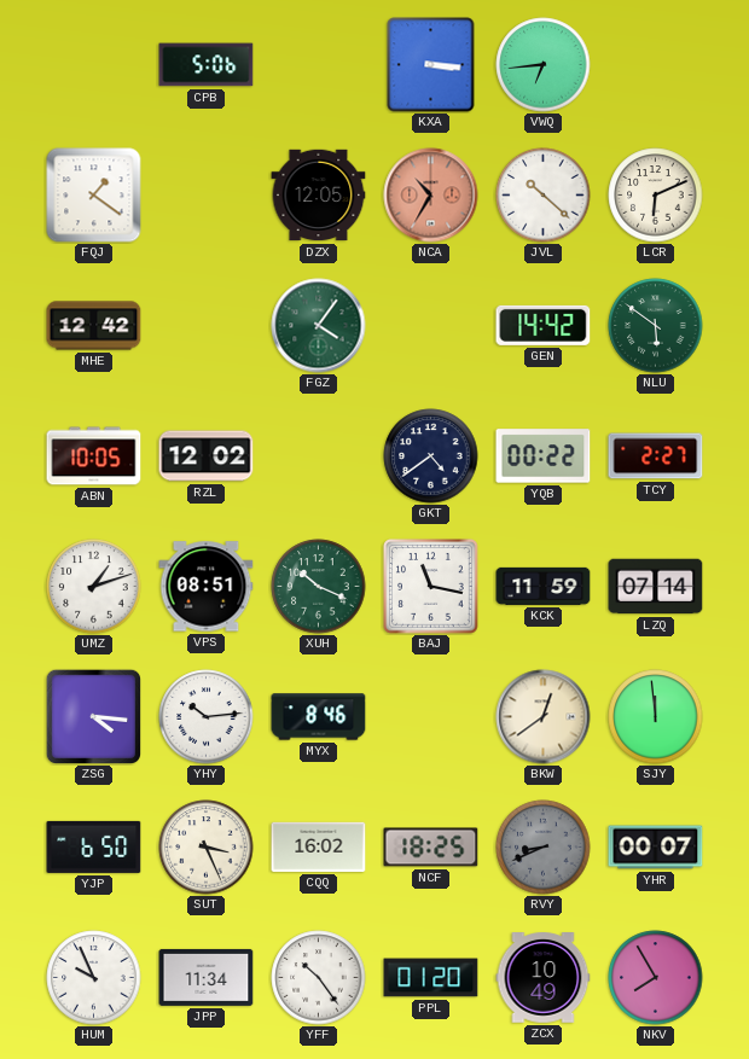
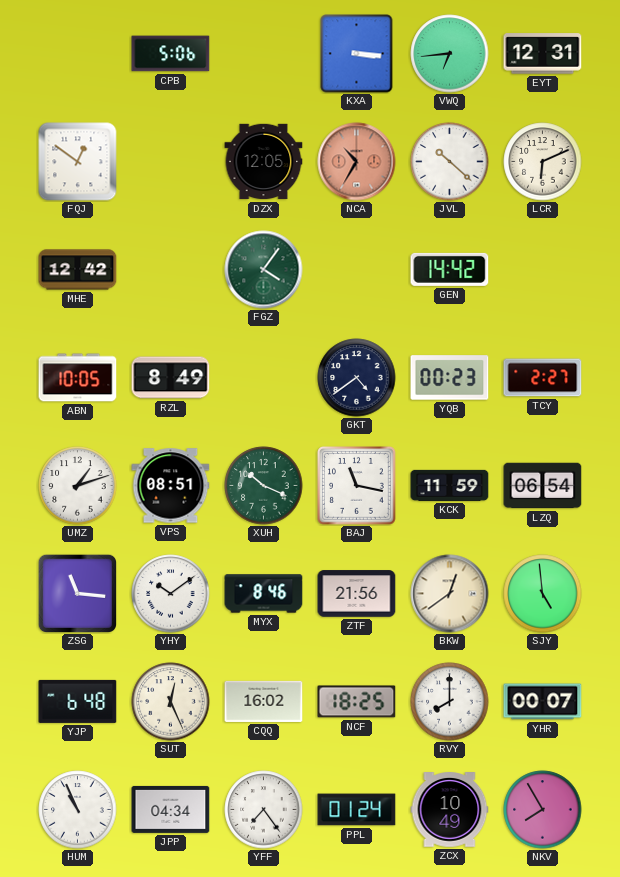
EYT: none -> 12:31 (543, 54)
FQJ: 1:21 -> 12:51 (78, 162)
NLU: 5:51 -> none (656, 326)
RZL: 12:02 -> 8:49 (171, 378)
YQB: 00:22 -> 00:23 (450, 378)
LZQ: 07:14 -> 06:54 (543, 486)
ZSG: 4:16 -> 11:16 (77, 593)
YHY: 10:14 -> 10:09 (171, 594)
ZTF: none -> 21:56 (357, 594)
SJY: 11:59 -> 4:59 (543, 594)
YJP: 6:50 -> 6:48 (78, 701)
SUT: 3:26 -> 12:26 (171, 702)
RVY: 8:41 -> 8:00 (450, 702)
RVY dial: grey -> white (450, 702)
HUM: 9:56 -> 10:56 (78, 810)
JPP: 11:34 -> 04:34 (171, 809)
YFF: 10:24 -> 7:24 (264, 810)
PPL: 01:20 -> 01:24 (357, 810)
